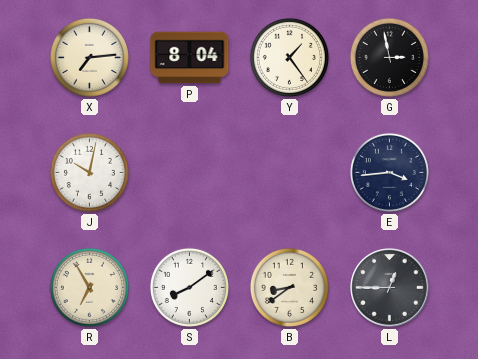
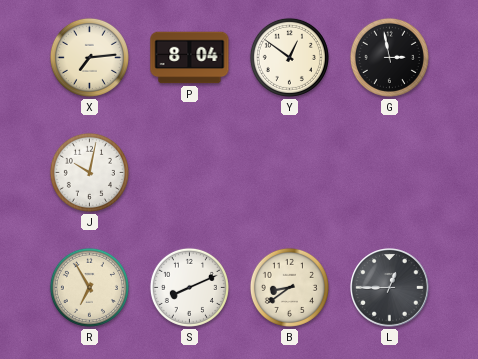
Y: 1:24 -> 12:51 (289, 57)
E: 3:44 -> none (389, 172)
S: 8:09 -> 8:11 (189, 287)
